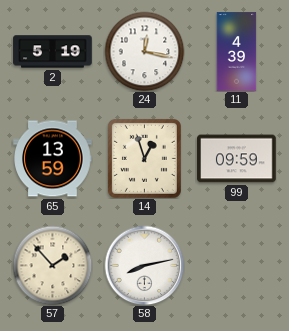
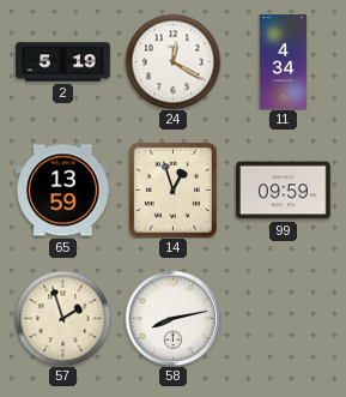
24: 12:17 -> 12:20 (172, 61)
11: 4:39 -> 4:34 (284, 62)
57: 1:53 -> 1:57 (62, 318)
